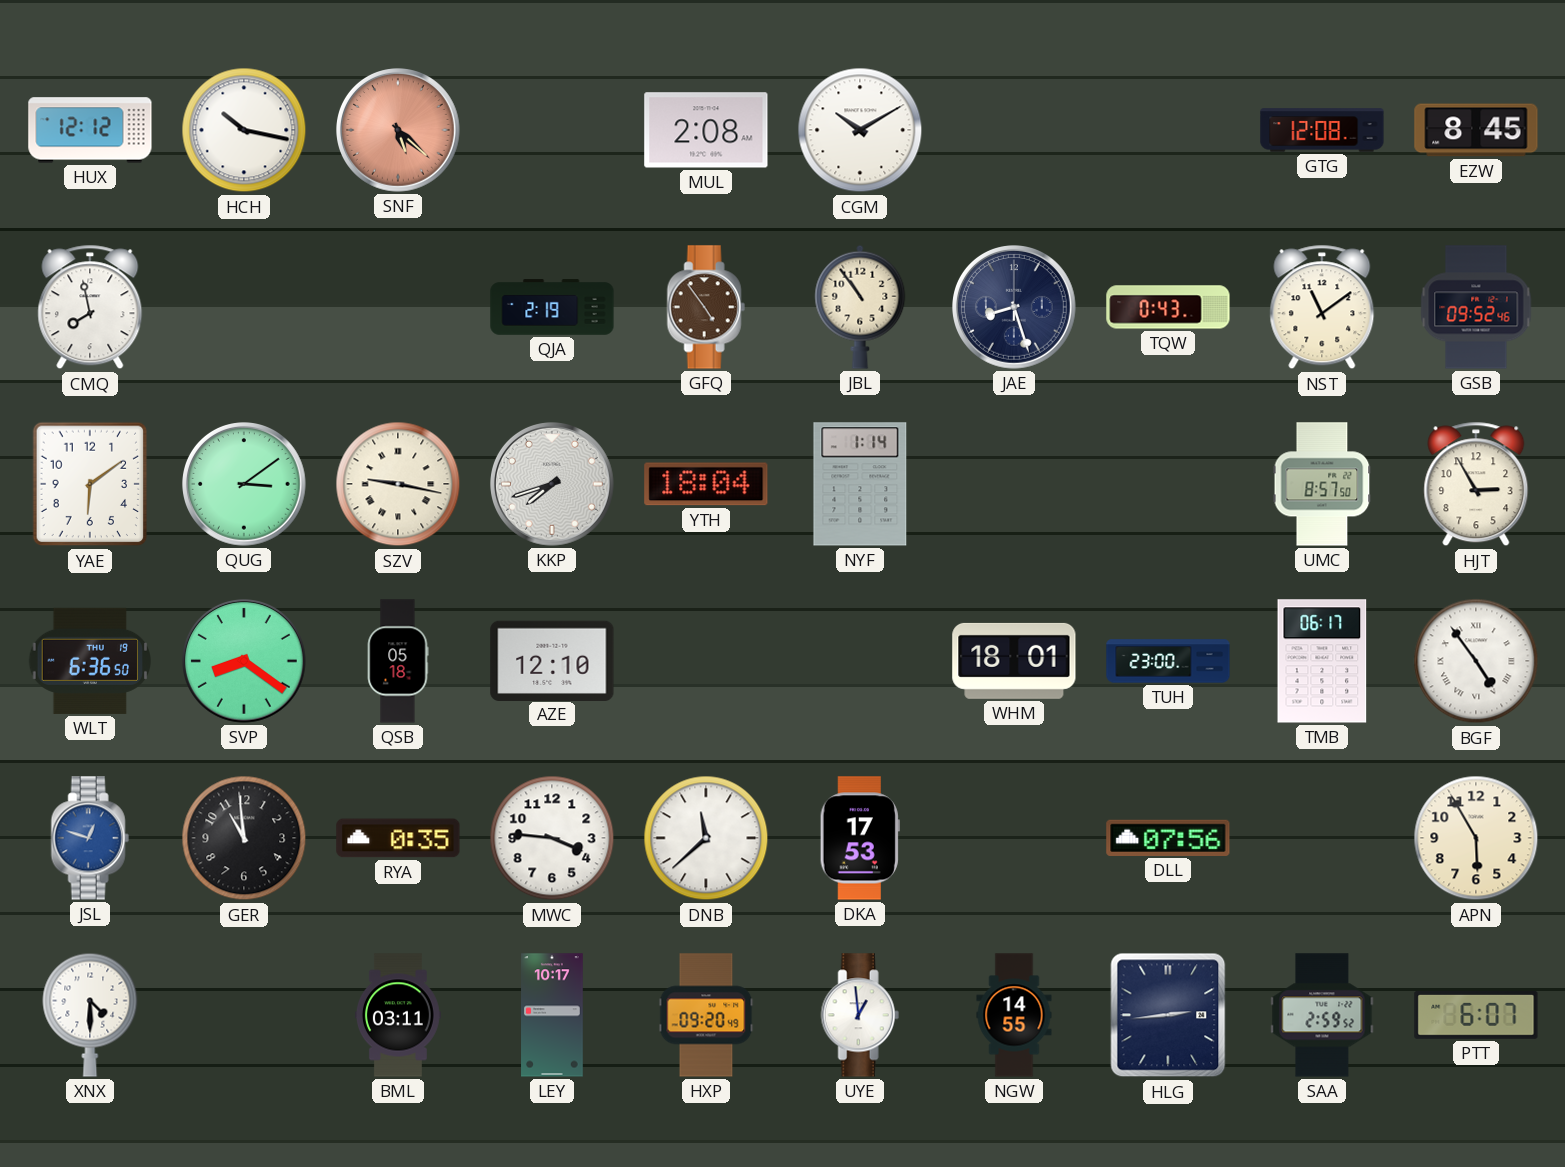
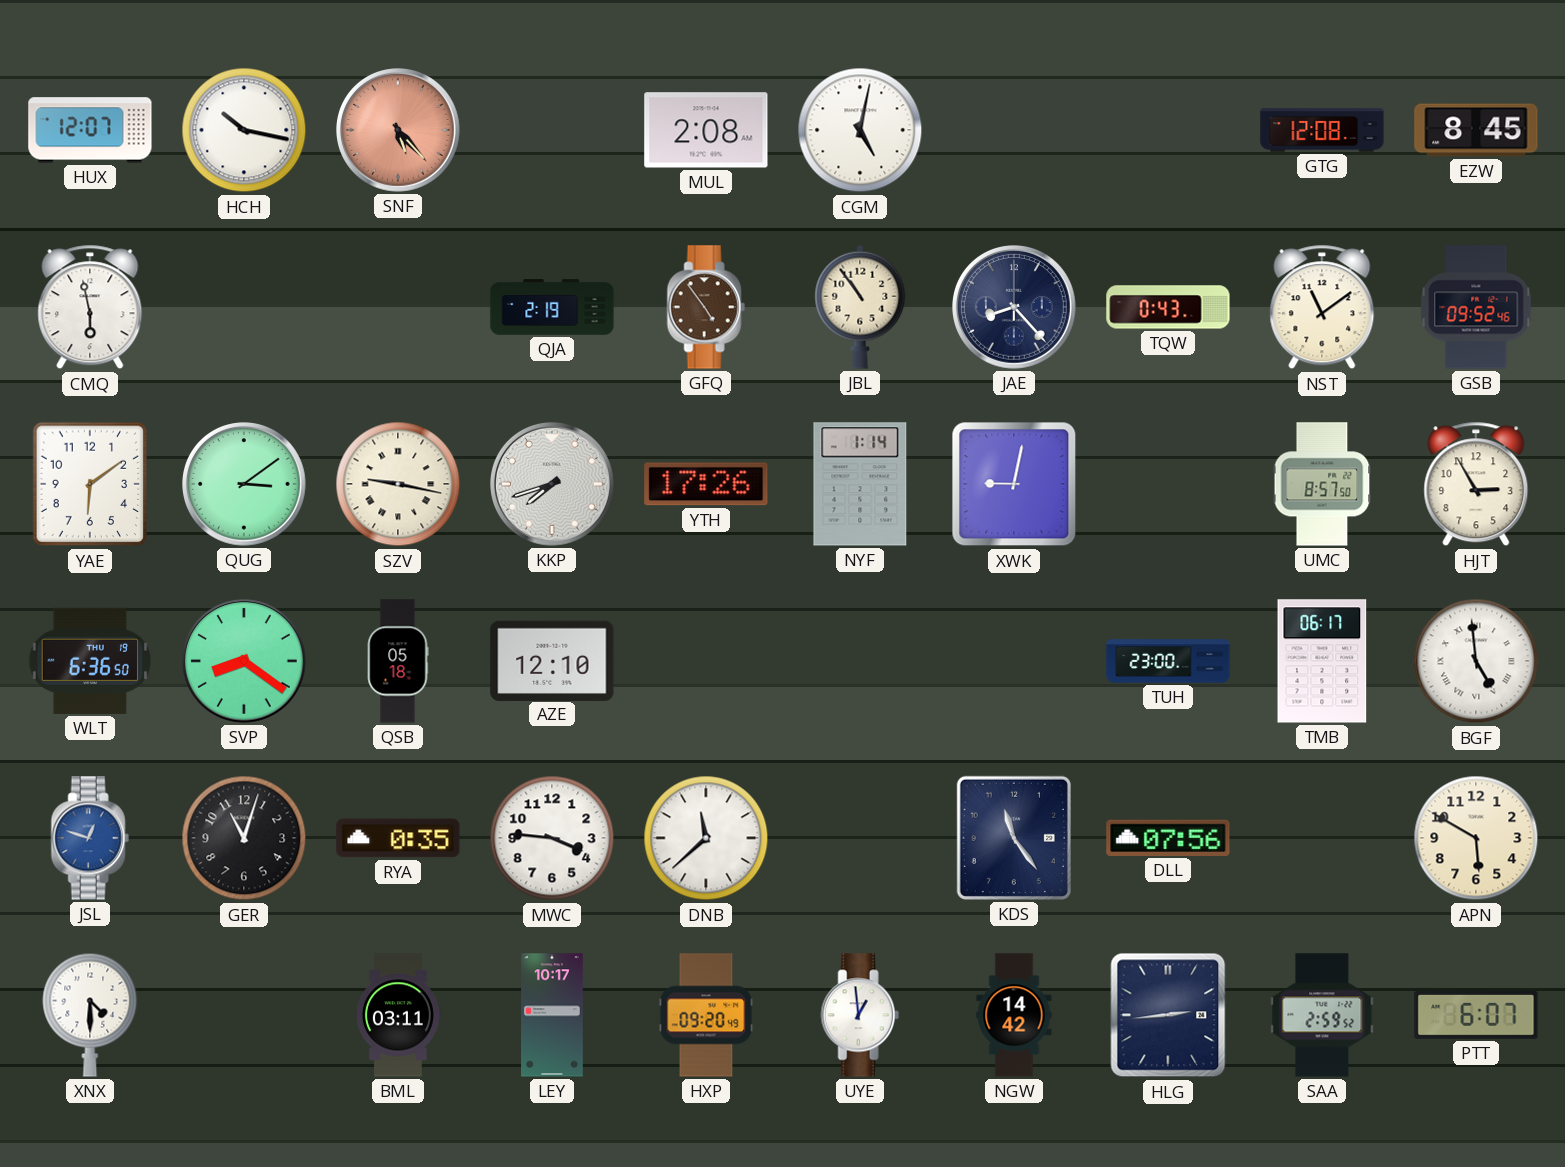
HUX: 12:12 -> 12:07 (90, 130)
SNF: 5:22 -> 5:23 (399, 131)
CGM: 10:10 -> 5:02 (860, 130)
CMQ: 7:58 -> 5:58 (90, 307)
JAE: 8:27 -> 8:23 (1015, 308)
YTH: 18:04 -> 17:26 (706, 484)
XWK: none -> 9:02 (1014, 484)
WHM: 18:01 -> none (1014, 661)
BGF: 4:54 -> 4:59 (1476, 661)
GER: 10:59 -> 11:03 (244, 838)
DKA: 17:53 -> none (860, 838)
KDS: none -> 11:24 (1014, 838)
APN: 5:55 -> 5:50 (1476, 838)
NGW: 14:55 -> 14:42 (1014, 1015)
